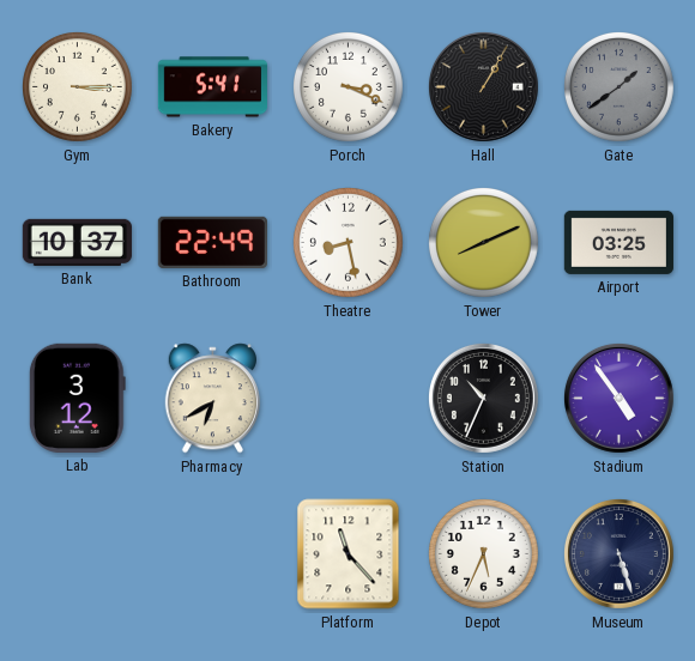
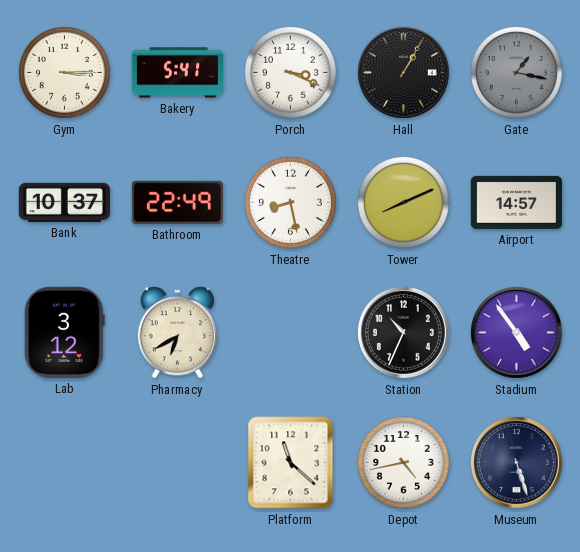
Gate: 1:39 -> 1:17 (517, 73)
Airport: 03:25 -> 14:57 (516, 202)
Platform: 11:23 -> 11:22 (291, 463)
Depot: 5:34 -> 4:43 (404, 463)
